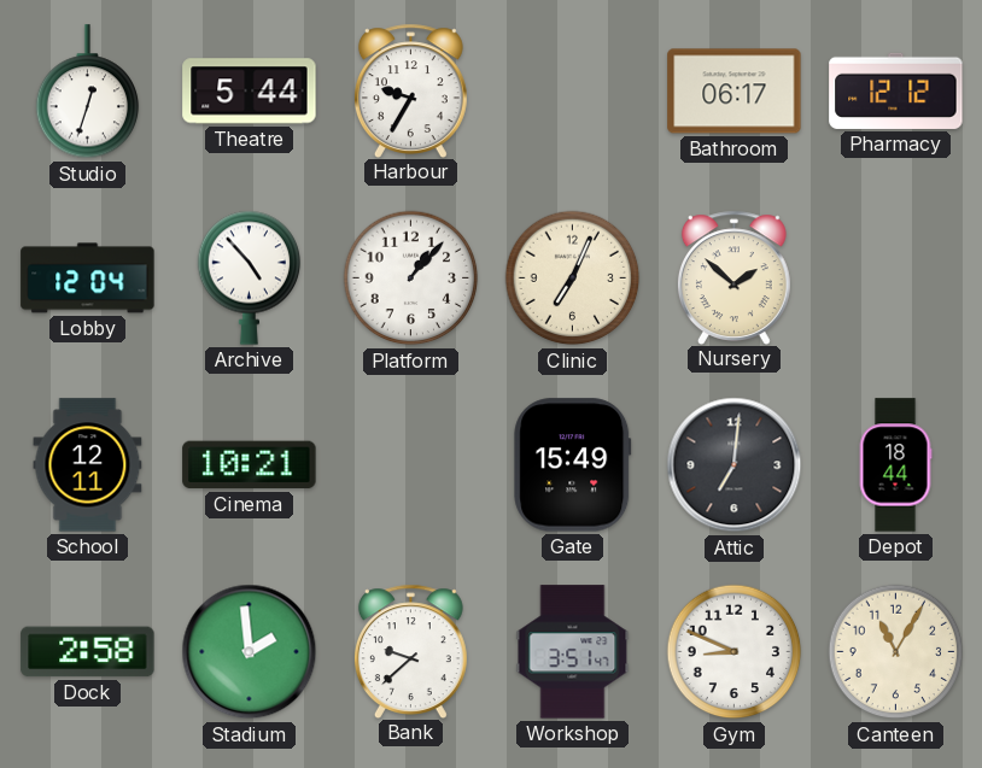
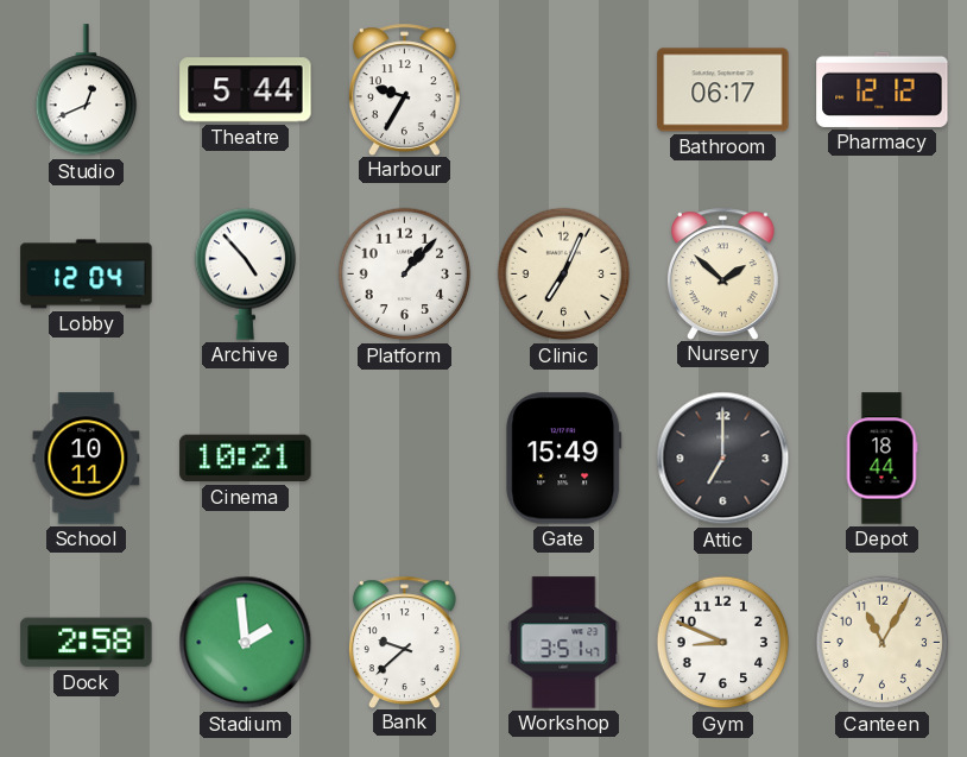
Studio: 12:33 -> 12:41 (87, 90)
School: 12:11 -> 10:11 (87, 459)
Attic: 7:01 -> 7:00 (723, 459)
